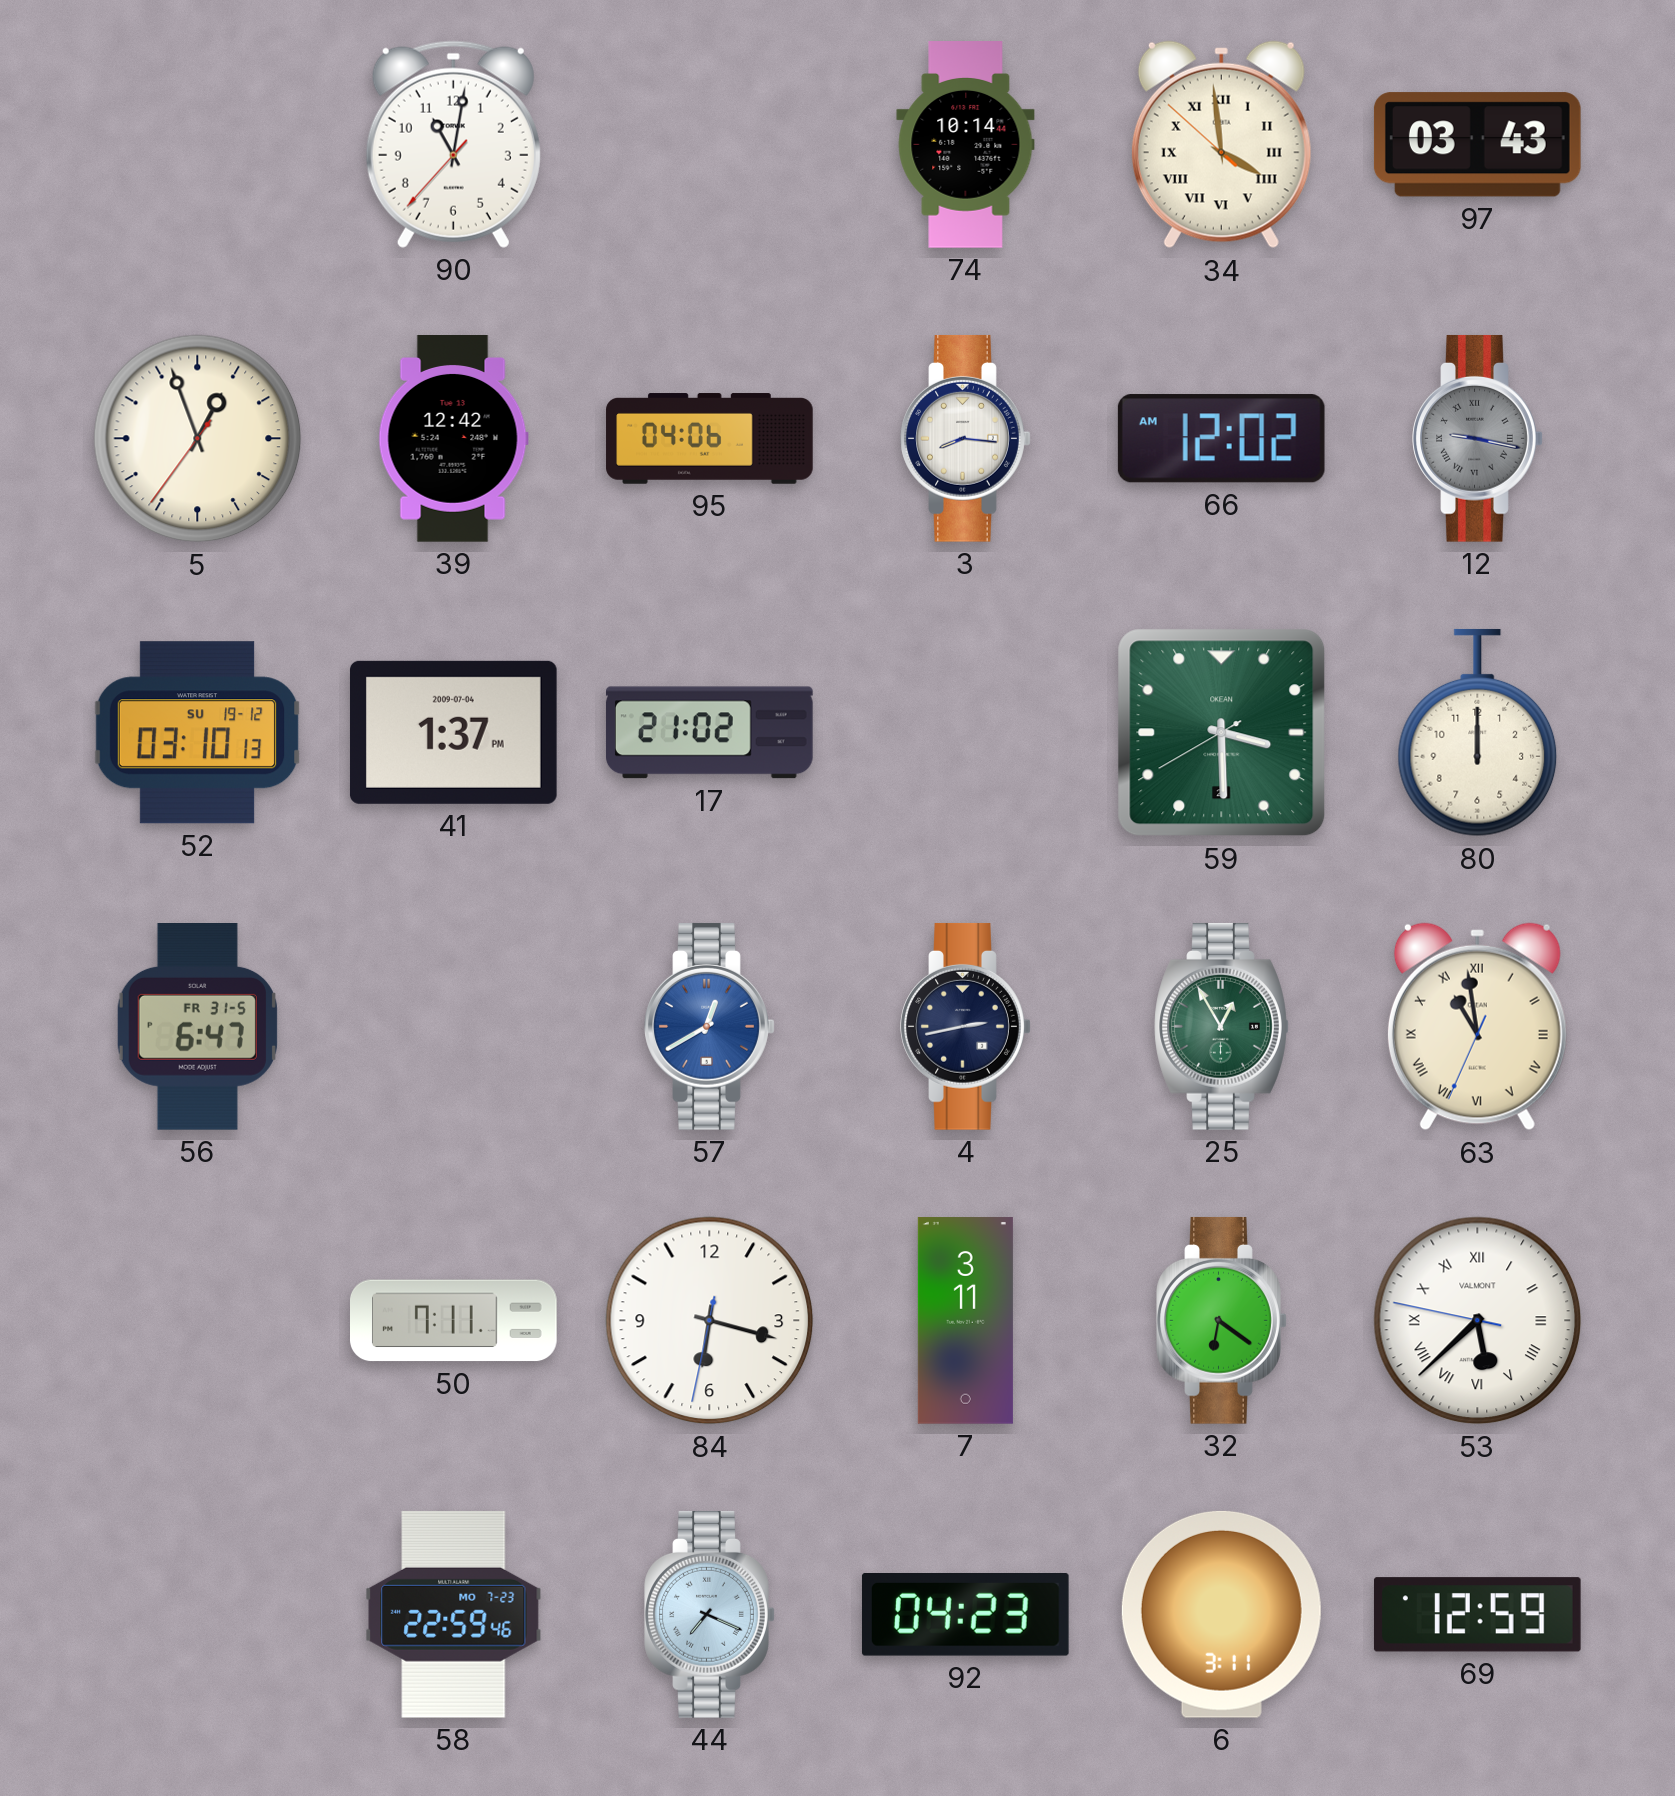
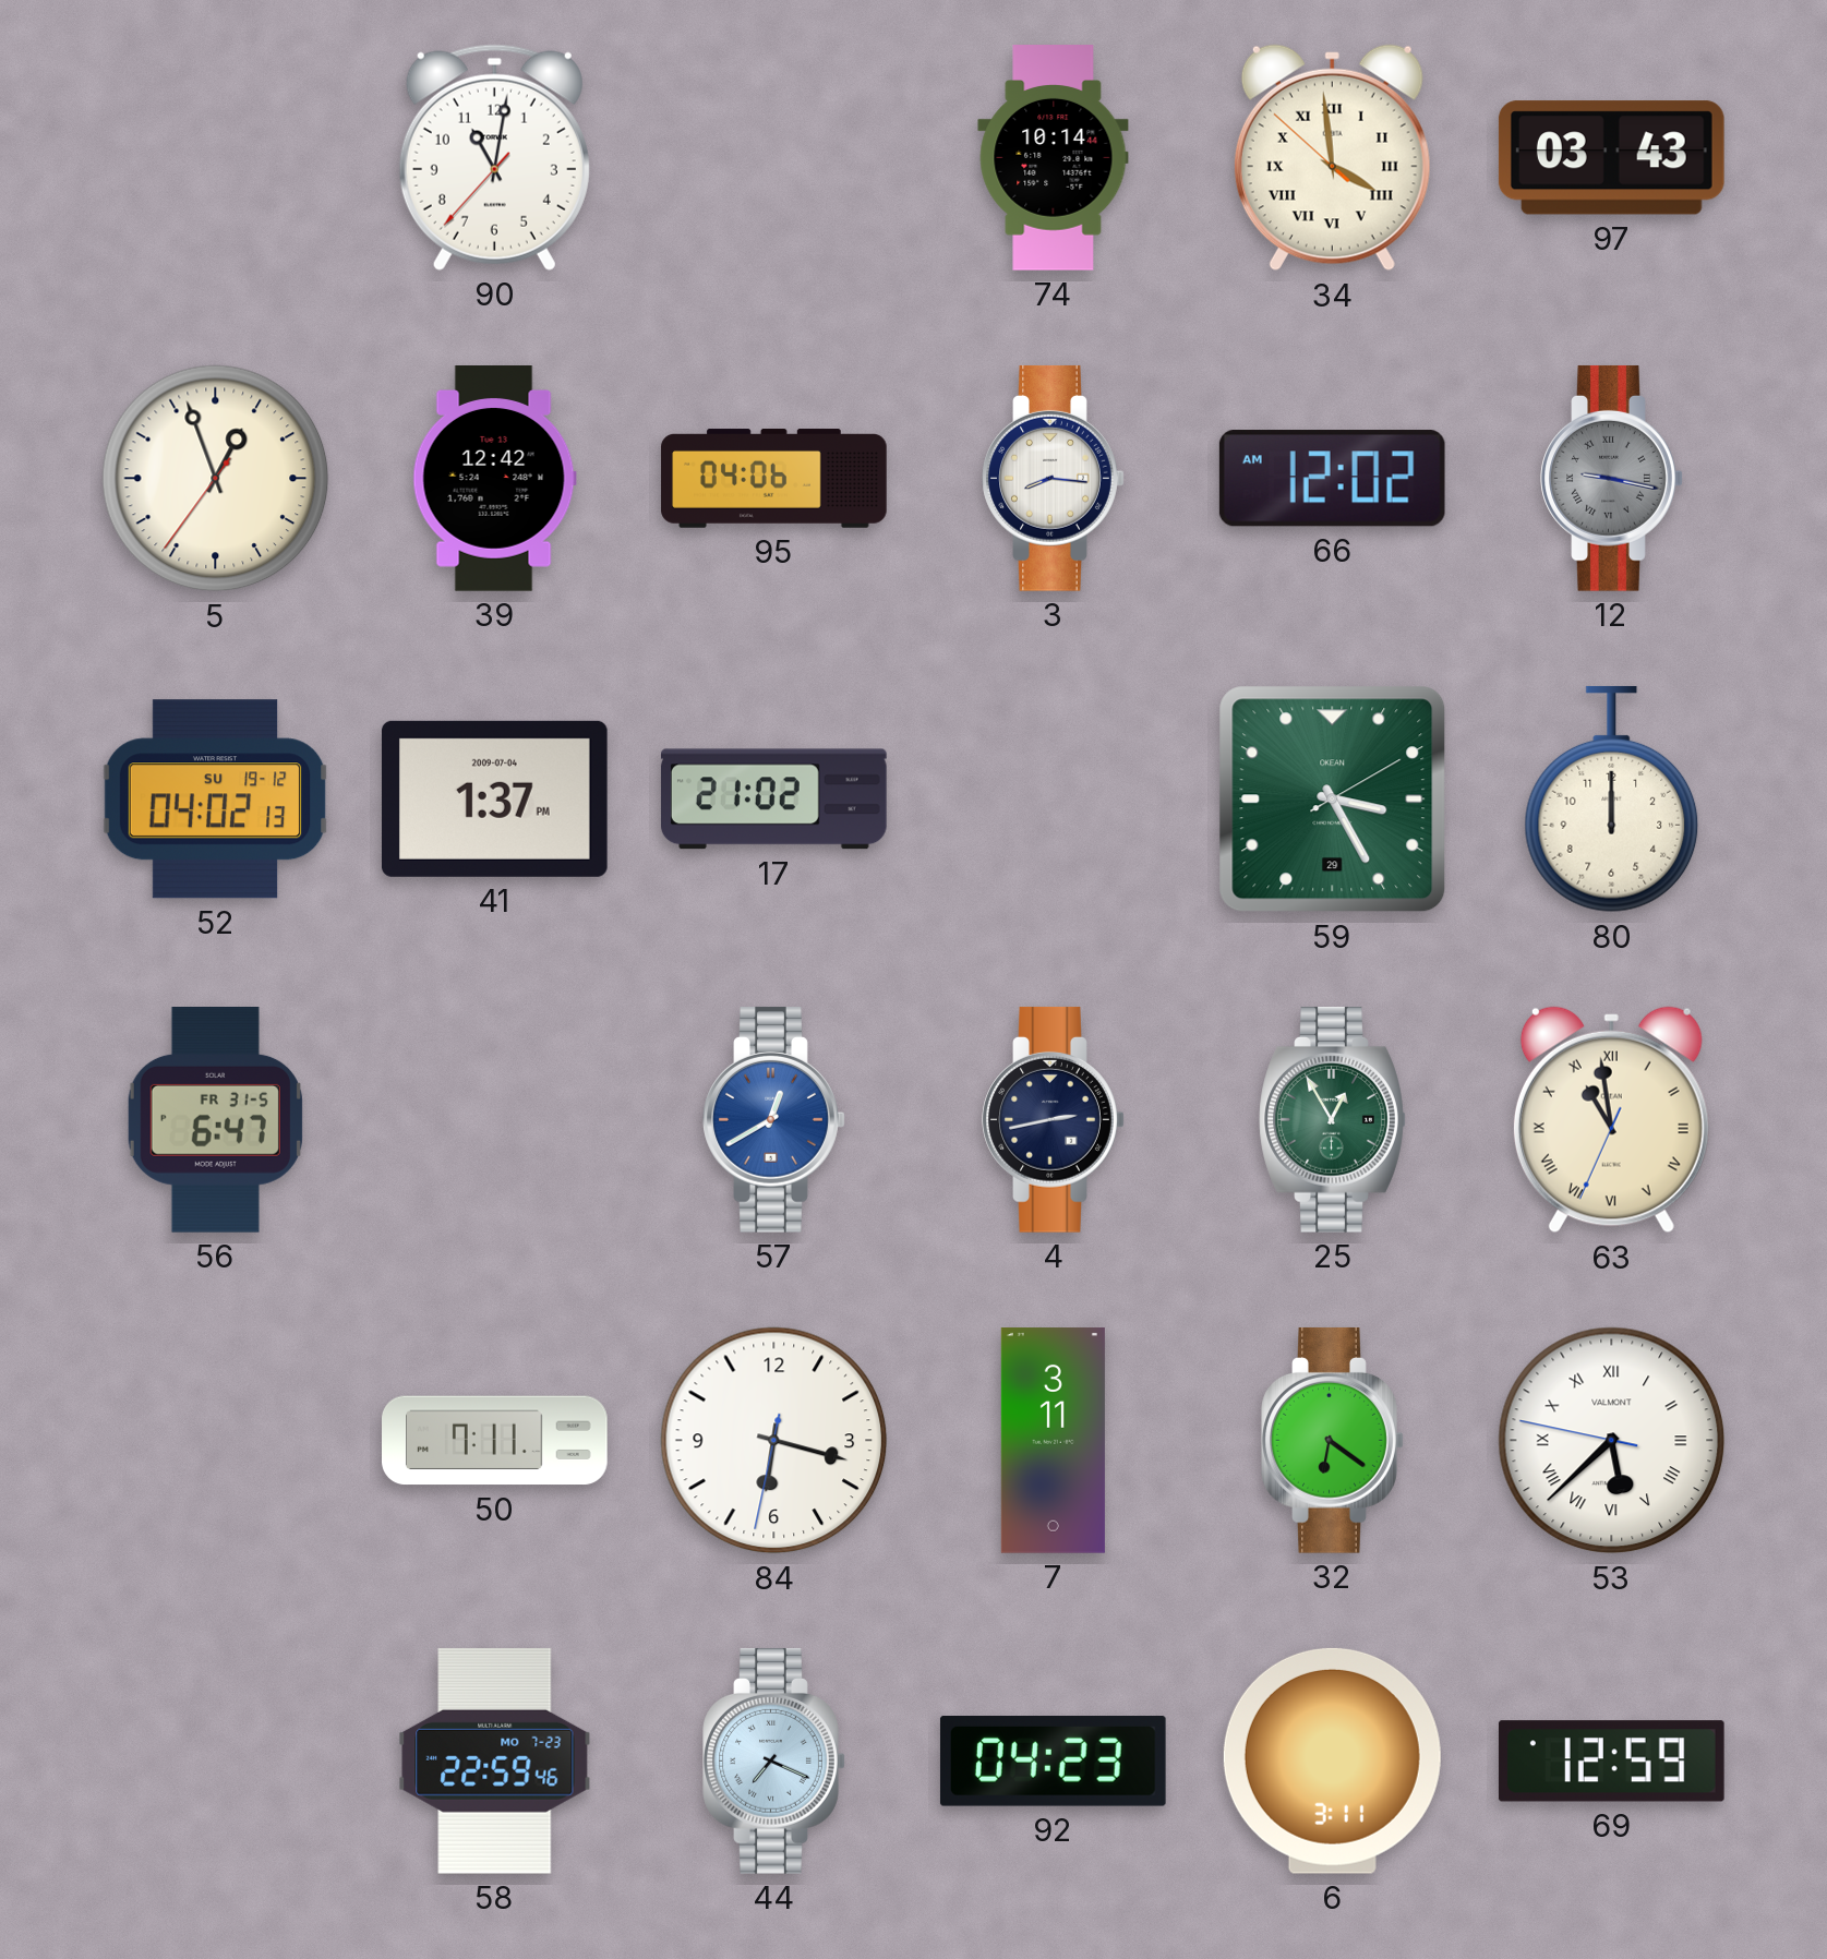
52: 03:10 -> 04:02 (216, 800)
59: 3:29 -> 3:25 (1333, 800)
